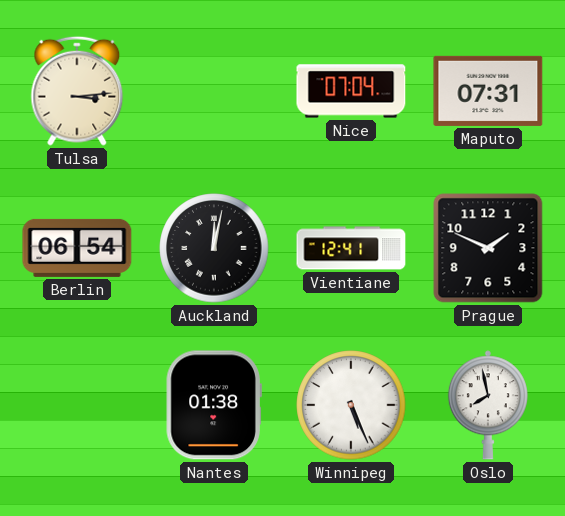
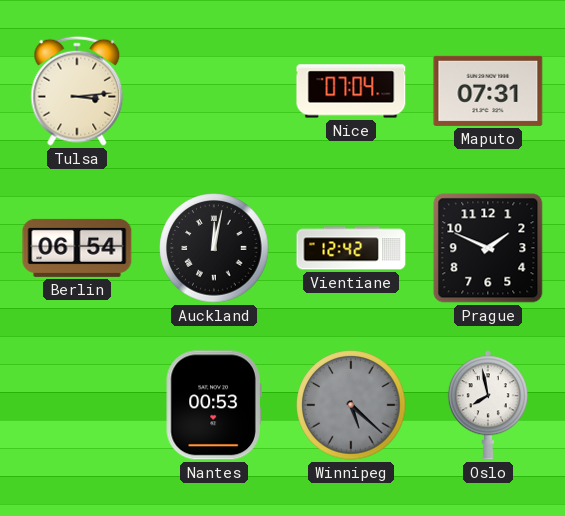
Vientiane: 12:41 -> 12:42 (351, 248)
Nantes: 01:38 -> 00:53 (214, 405)
Winnipeg: 5:26 -> 5:22 (351, 405)
Winnipeg dial: white -> grey (351, 405)
